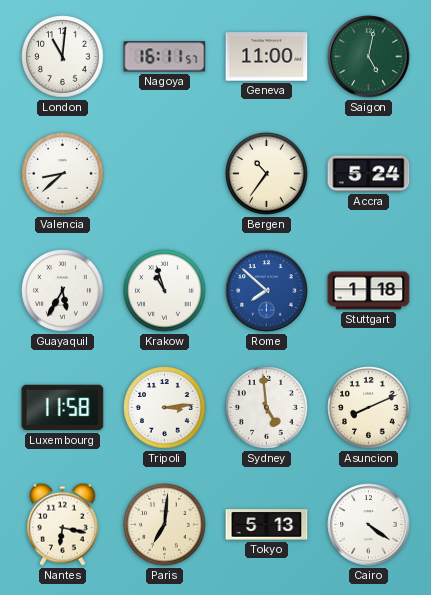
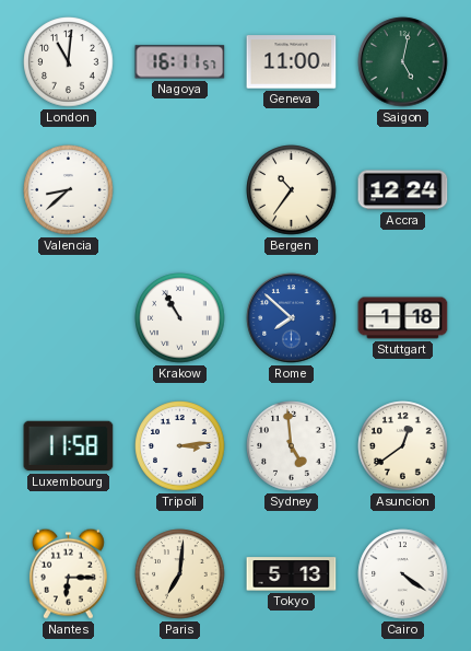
Accra: 5:24 -> 12:24 (403, 190)
Guayaquil: 5:35 -> none (63, 291)
Krakow: 10:57 -> 10:55 (180, 318)
Asuncion: 8:11 -> 12:39 (403, 446)
Nantes: 6:17 -> 6:15 (68, 573)
